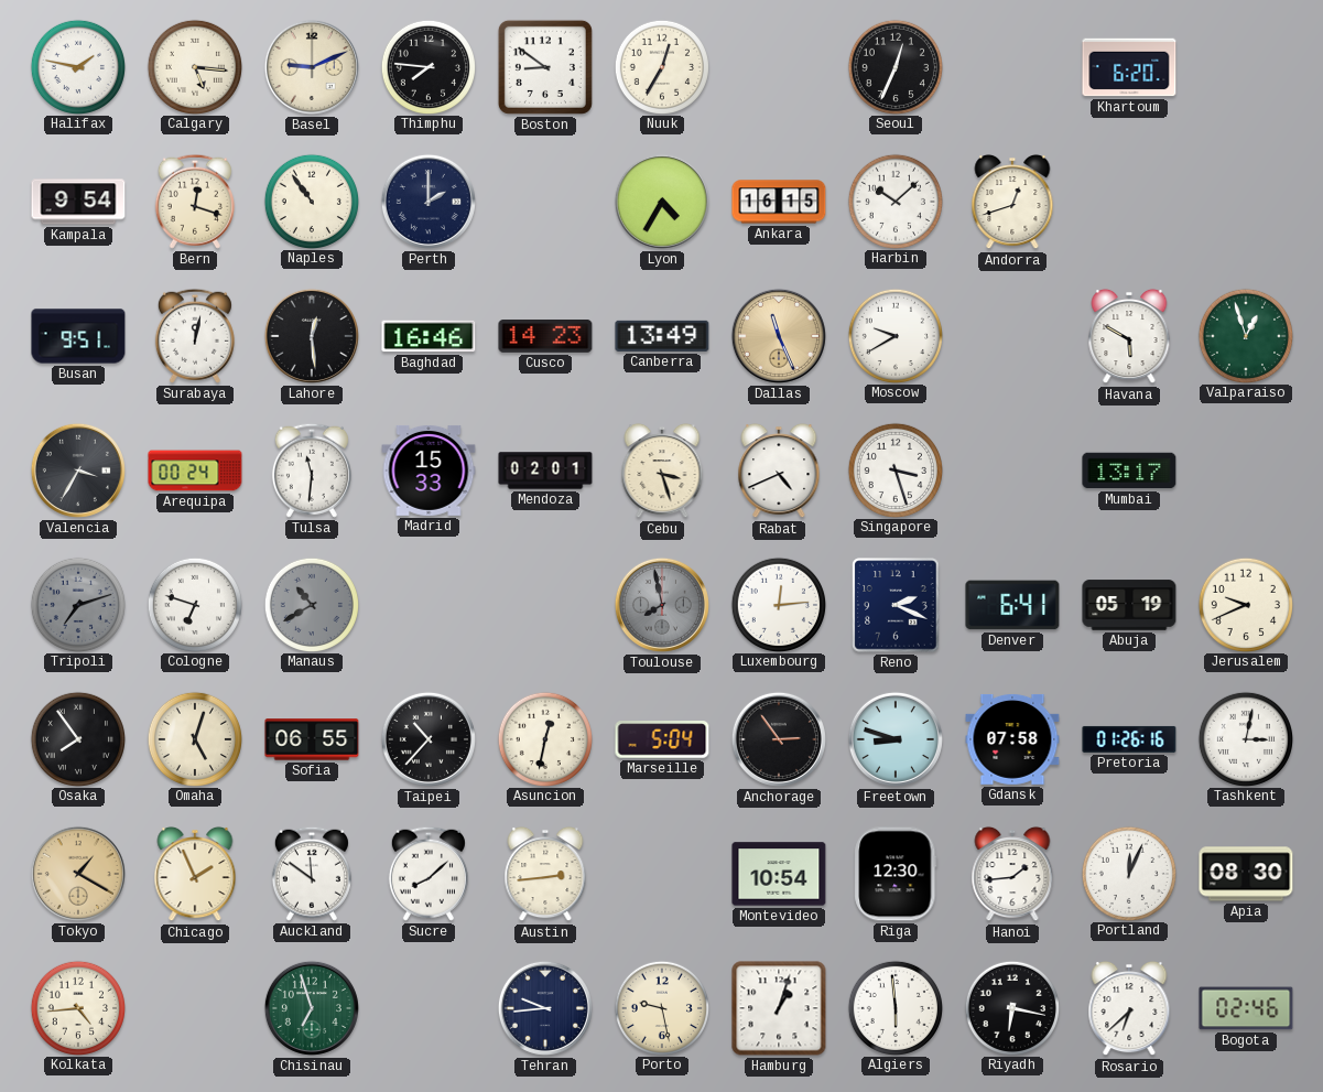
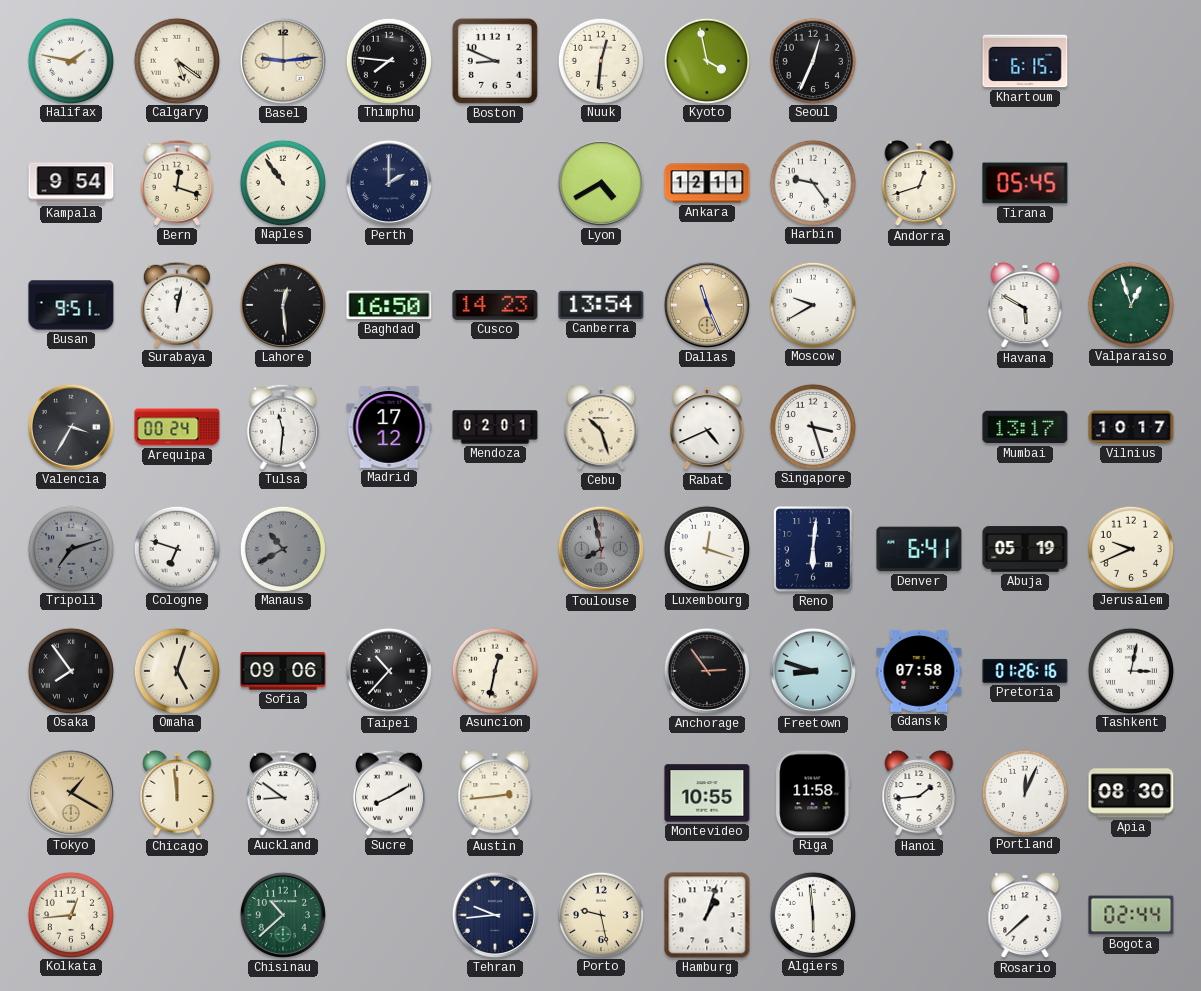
Calgary: 5:16 -> 5:21 (176, 60)
Basel: 9:11 -> 9:14 (283, 61)
Boston: 8:51 -> 8:49 (495, 61)
Nuuk: 12:35 -> 12:31 (600, 60)
Kyoto: none -> 3:58 (706, 60)
Khartoum: 6:20 -> 6:15 (1025, 61)
Lyon: 4:35 -> 4:40 (601, 183)
Ankara: 16:15 -> 12:11 (707, 183)
Harbin: 10:08 -> 9:24 (812, 182)
Tirana: none -> 05:45 (1025, 183)
Baghdad: 16:46 -> 16:50 (389, 305)
Canberra: 13:49 -> 13:54 (601, 305)
Madrid: 15:33 -> 17:12 (389, 427)
Cebu: 3:27 -> 10:27 (601, 427)
Vilnius: none -> 10:17 (1131, 427)
Luxembourg: 12:14 -> 12:18 (706, 548)
Reno: 2:19 -> 6:01 (813, 549)
Sofia: 06:55 -> 09:06 (283, 671)
Marseille: 5:04 -> none (662, 739)
Chicago: 1:56 -> 11:59 (177, 793)
Auckland: 11:51 -> 8:51 (283, 793)
Sucre: 8:08 -> 8:10 (389, 793)
Montevideo: 10:54 -> 10:55 (707, 793)
Riga: 12:30 -> 11:58 (813, 793)
Kolkata: 4:44 -> 12:44 (70, 914)
Chisinau: 6:57 -> 10:38 (283, 915)
Riyadh: 6:17 -> none (1011, 1007)
Rosario: 6:38 -> 7:38 (1025, 915)
Bogota: 02:46 -> 02:44 (1131, 915)
